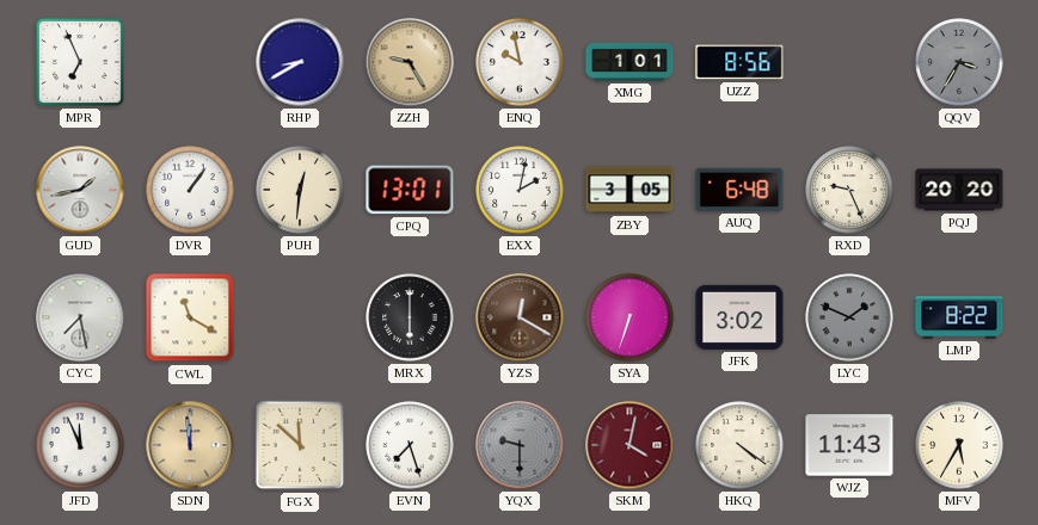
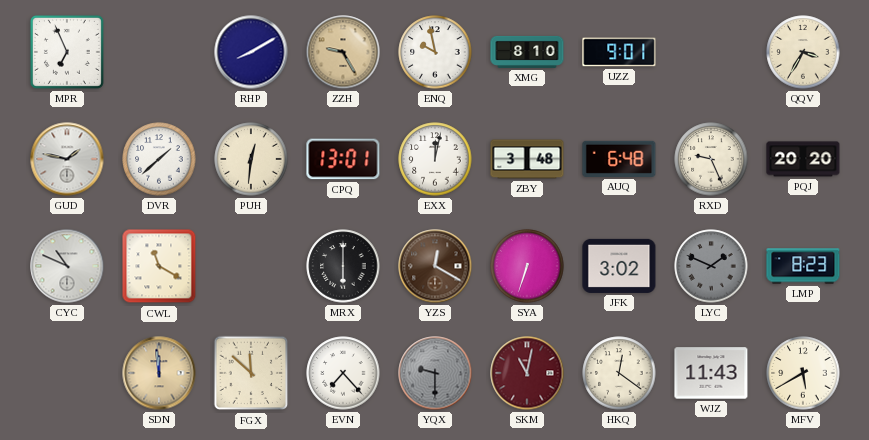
RHP: 8:40 -> 8:10 (251, 52)
XMG: 1:01 -> 8:10 (527, 52)
UZZ: 8:56 -> 9:01 (619, 52)
QQV dial: grey -> cream (803, 52)
GUD: 1:43 -> 1:47 (67, 159)
DVR: 1:06 -> 1:38 (159, 159)
EXX: 2:02 -> 12:02 (435, 159)
ZBY: 3:05 -> 3:48 (527, 159)
CYC: 7:28 -> 10:49 (67, 266)
LMP: 8:22 -> 8:23 (803, 266)
JFD: 11:56 -> none (80, 445)
EVN: 7:27 -> 7:23 (343, 373)
SKM: 4:02 -> 11:02 (527, 373)
HKQ: 4:21 -> 12:21 (619, 373)
MFV: 5:35 -> 5:40 (803, 373)
